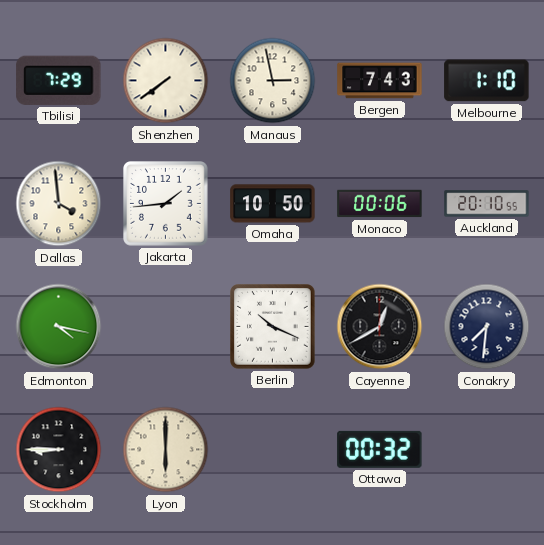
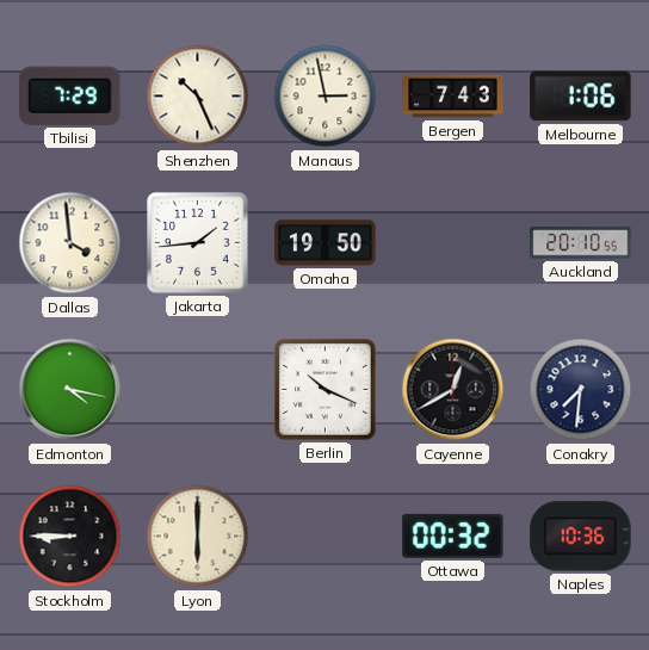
Shenzhen: 7:39 -> 10:26 (198, 97)
Melbourne: 1:10 -> 1:06 (581, 97)
Omaha: 10:50 -> 19:50 (326, 243)
Monaco: 00:06 -> none (380, 204)
Naples: none -> 10:36 (581, 537)
